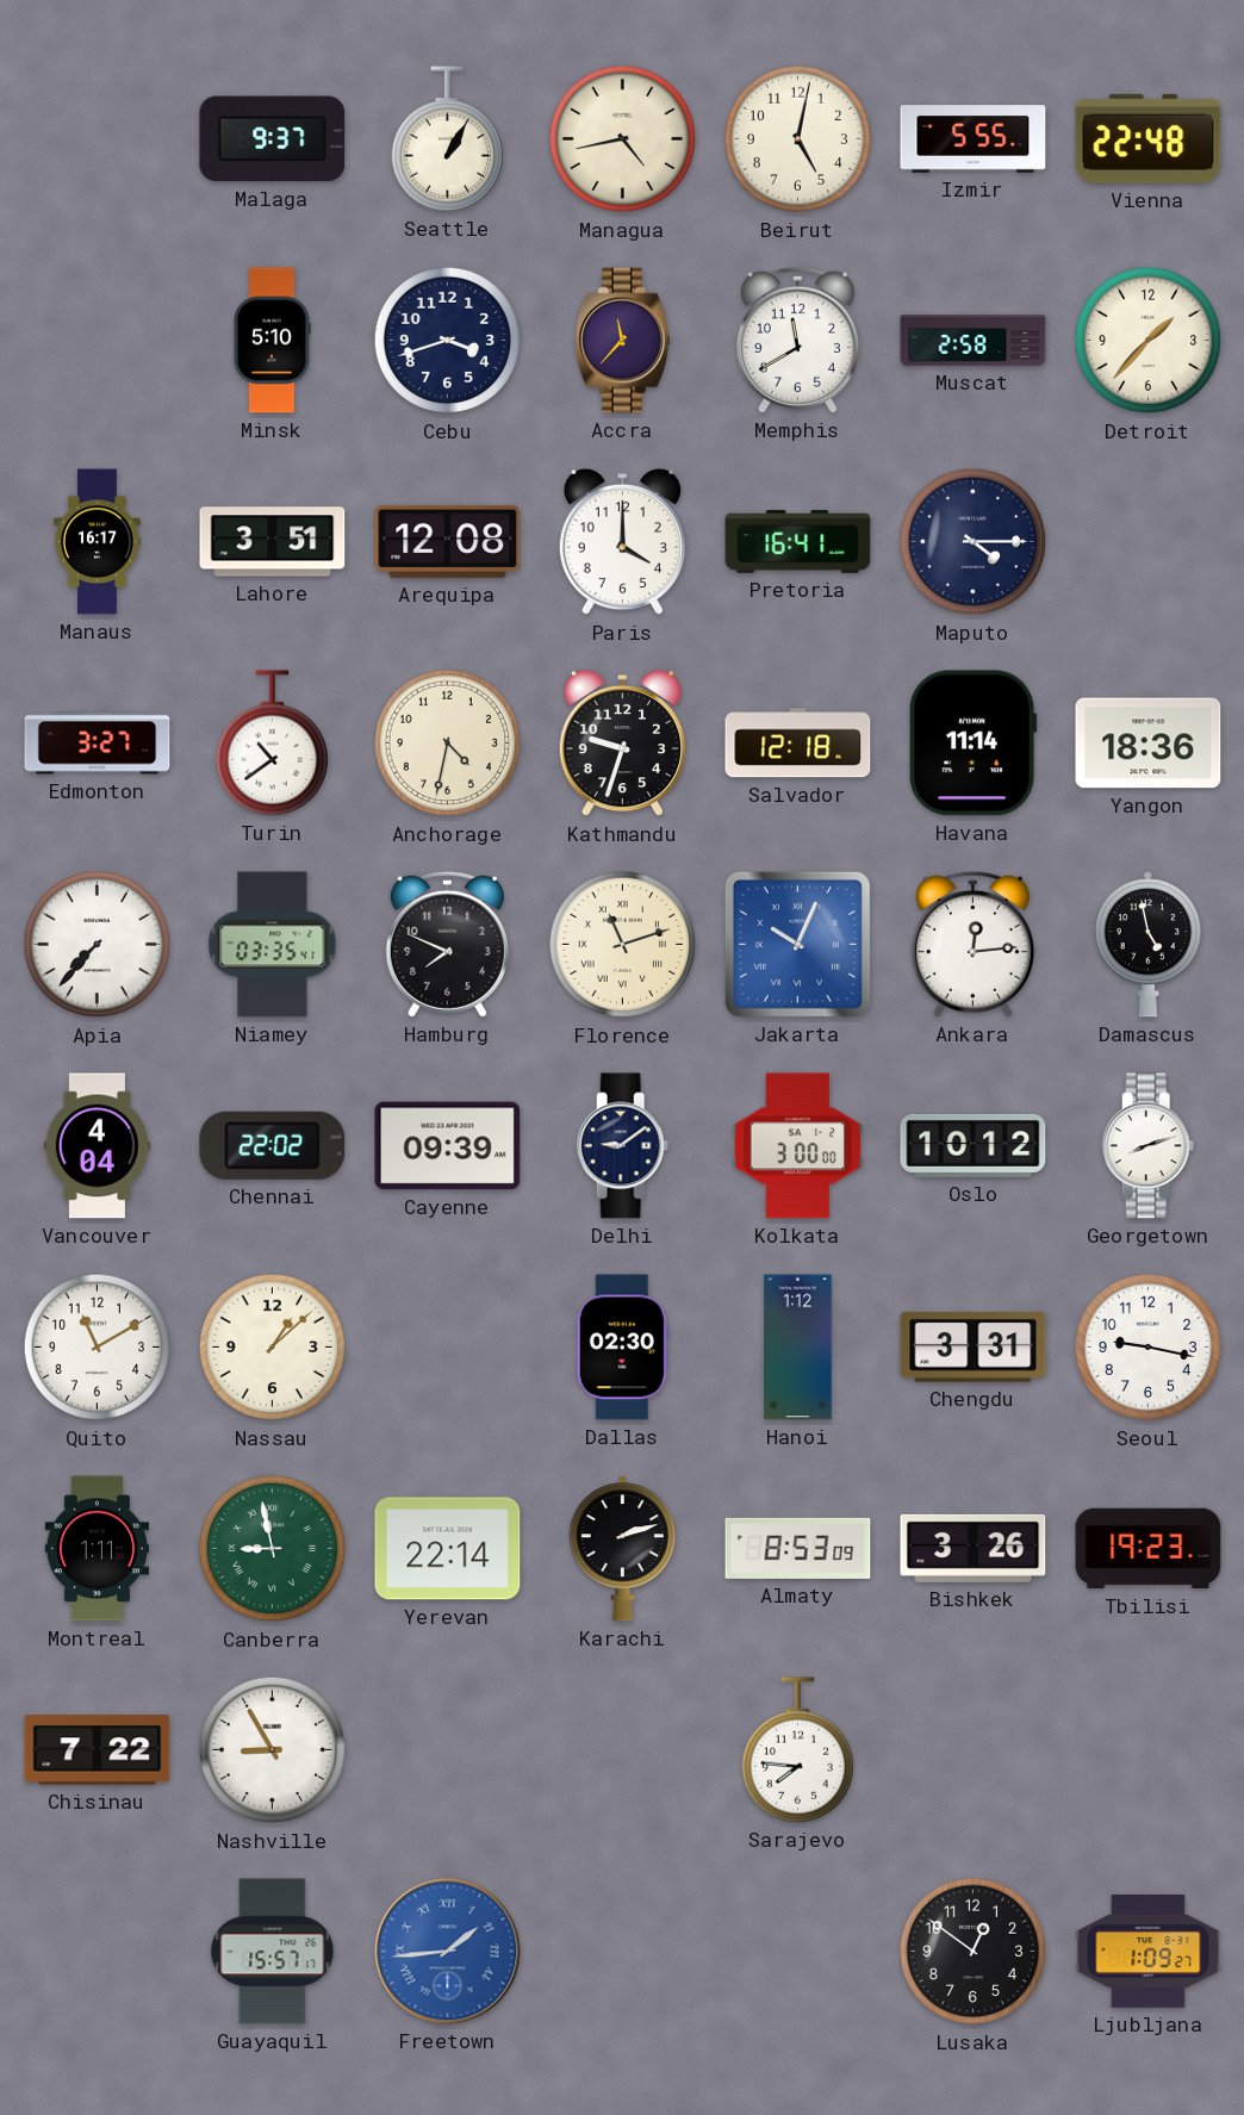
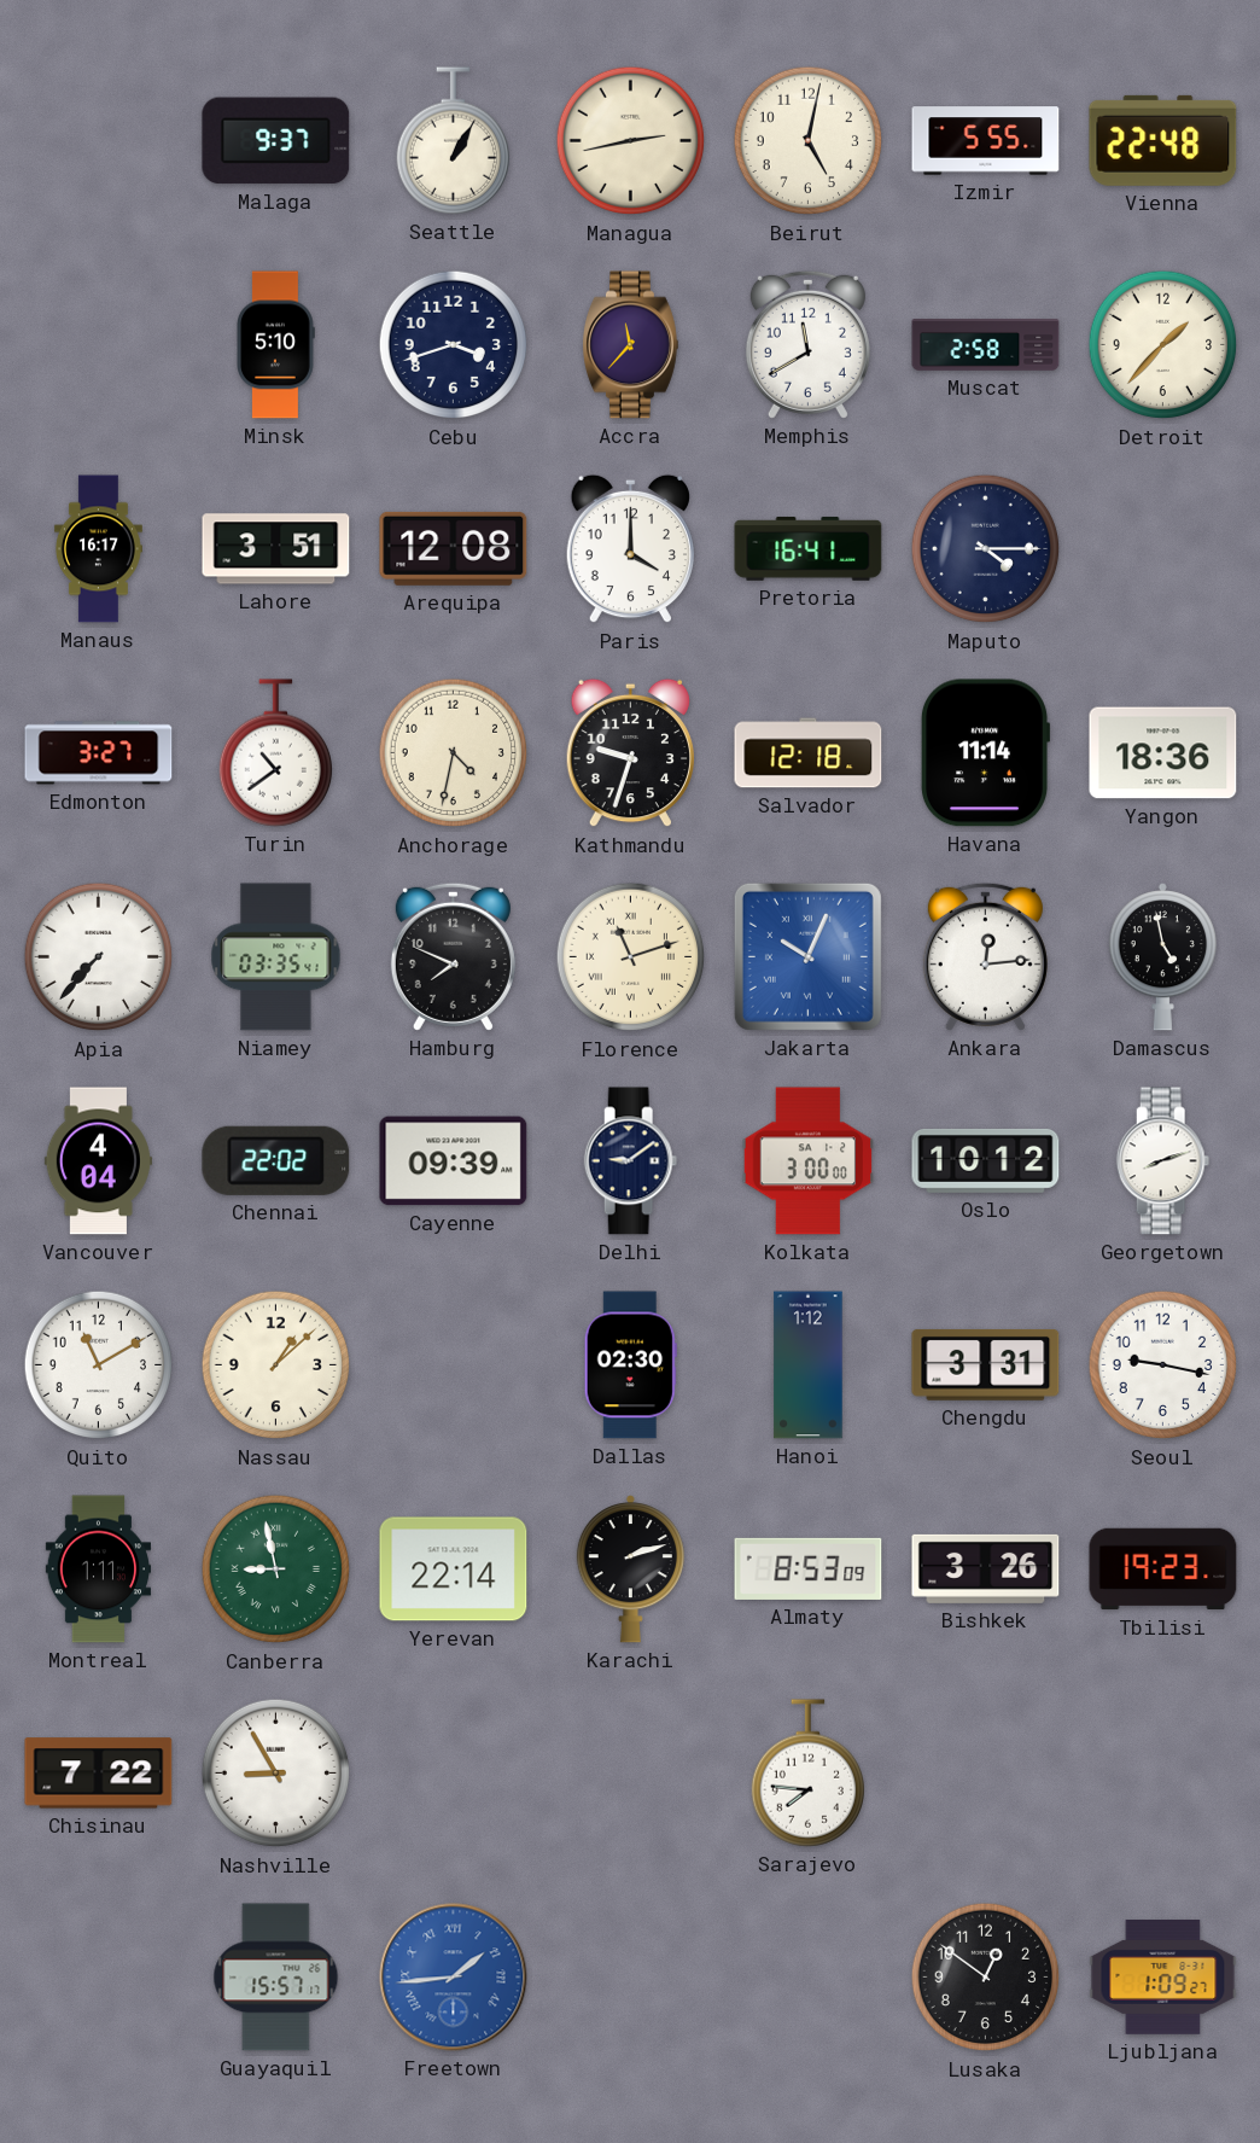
Managua: 4:43 -> 2:43 (631, 141)
